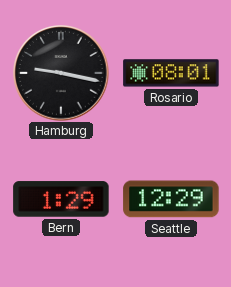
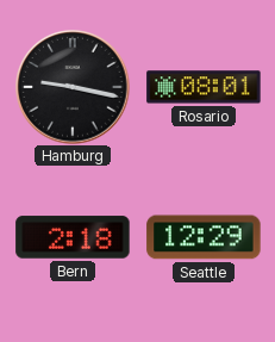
Bern: 1:29 -> 2:18 (73, 237)
